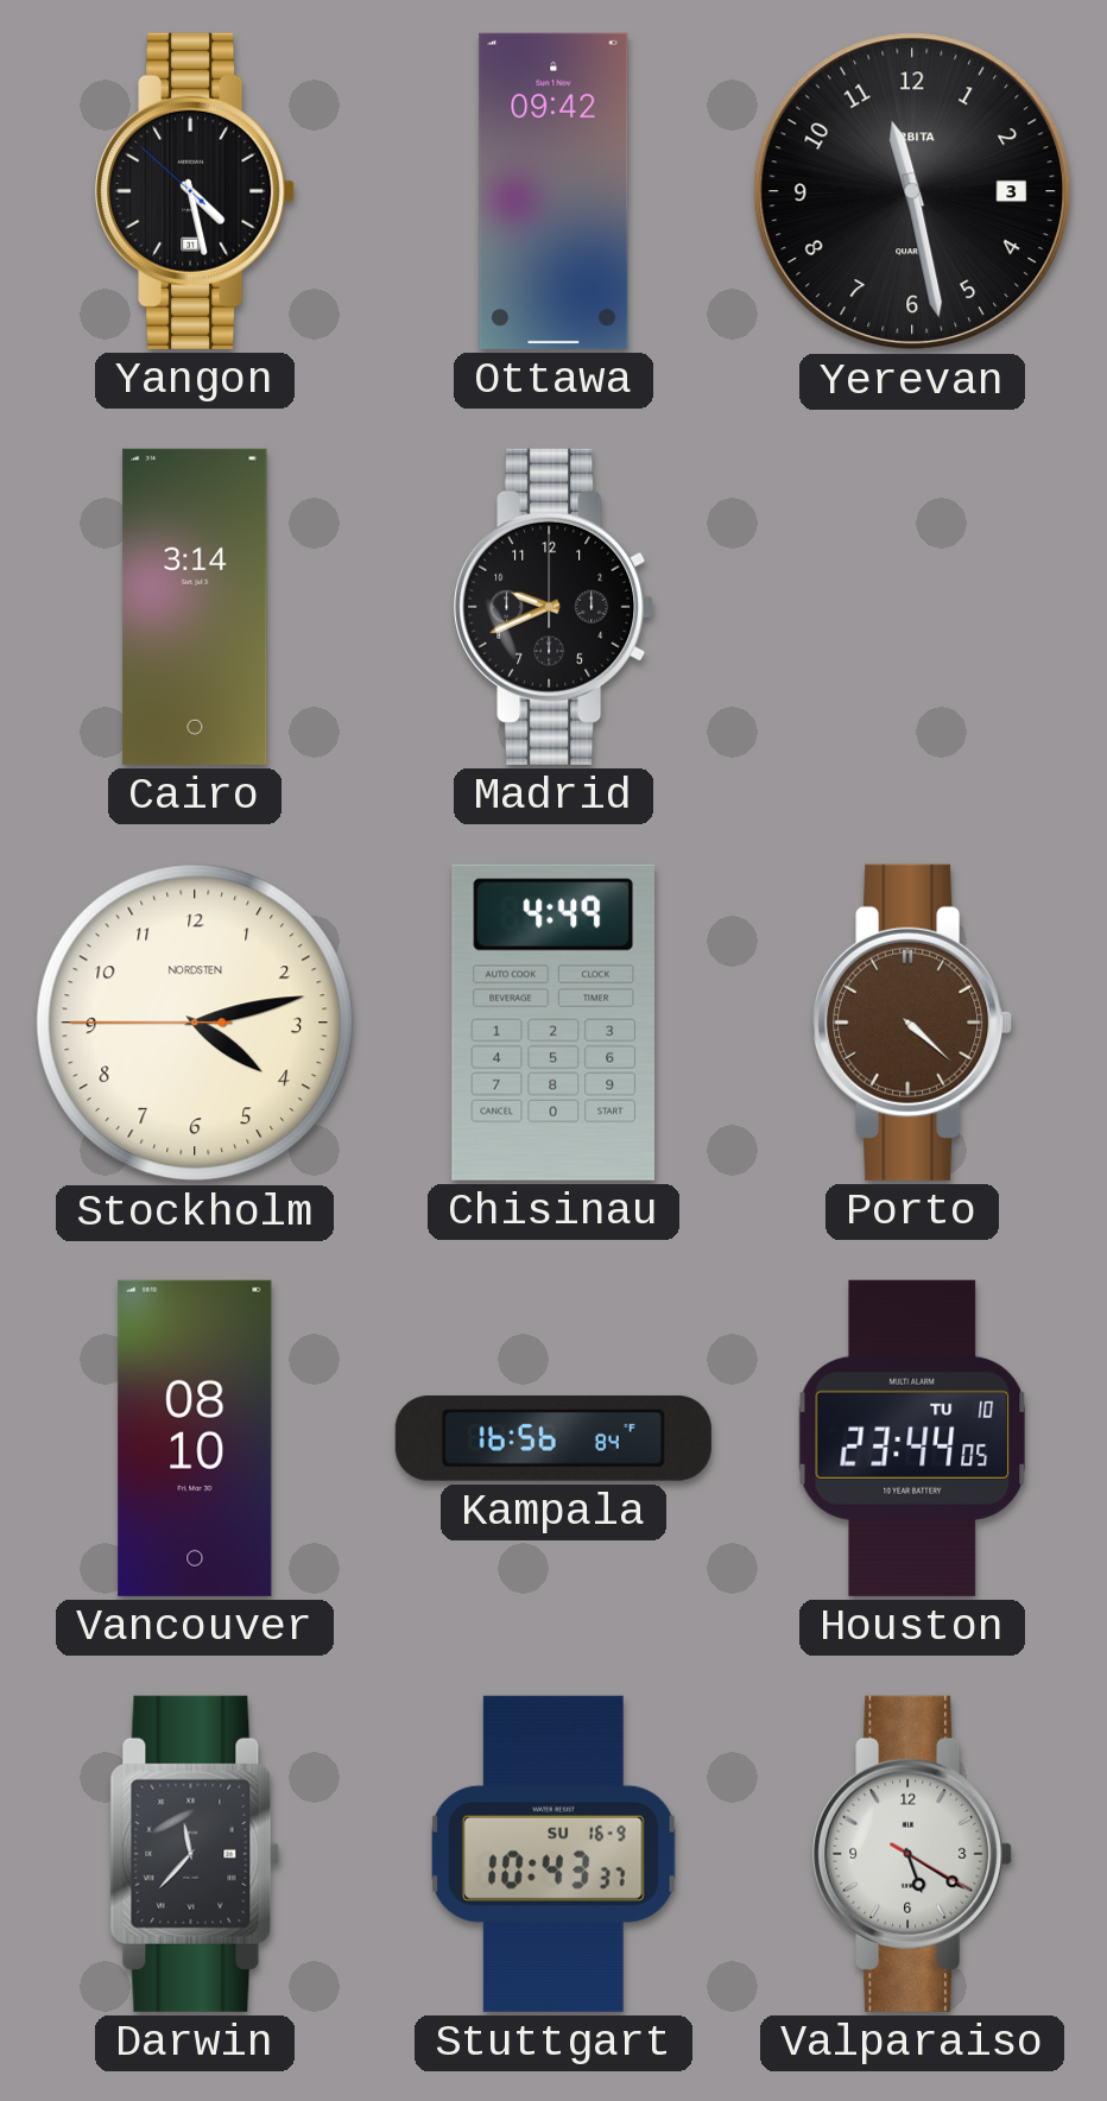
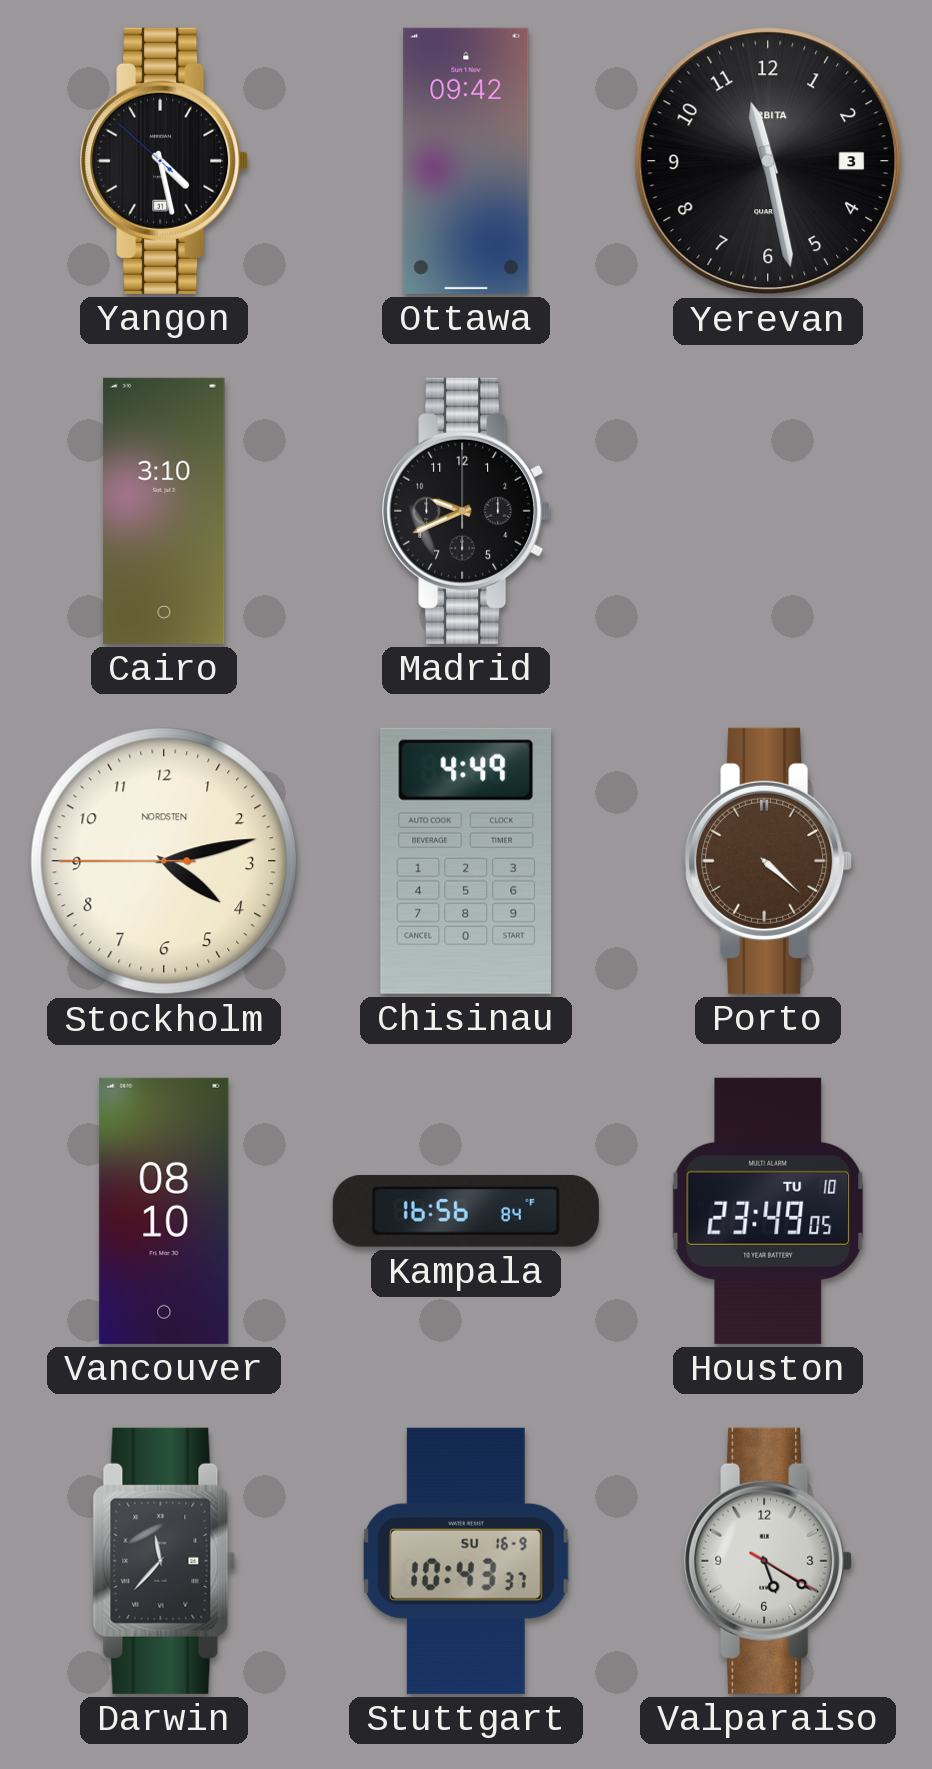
Cairo: 3:14 -> 3:10 (164, 511)
Houston: 23:44 -> 23:49 (768, 1211)
